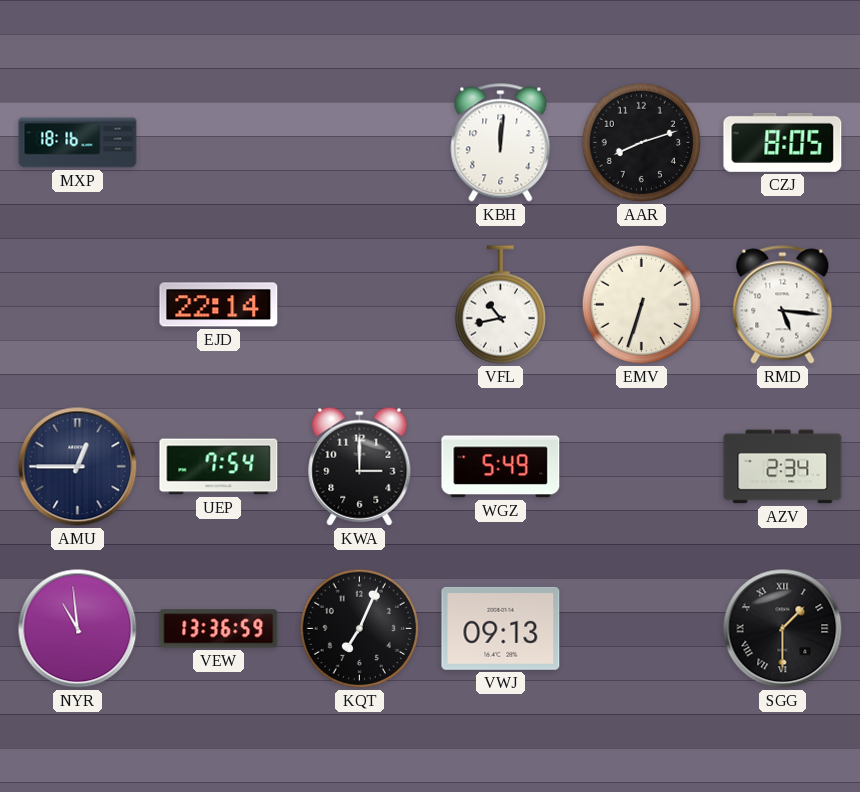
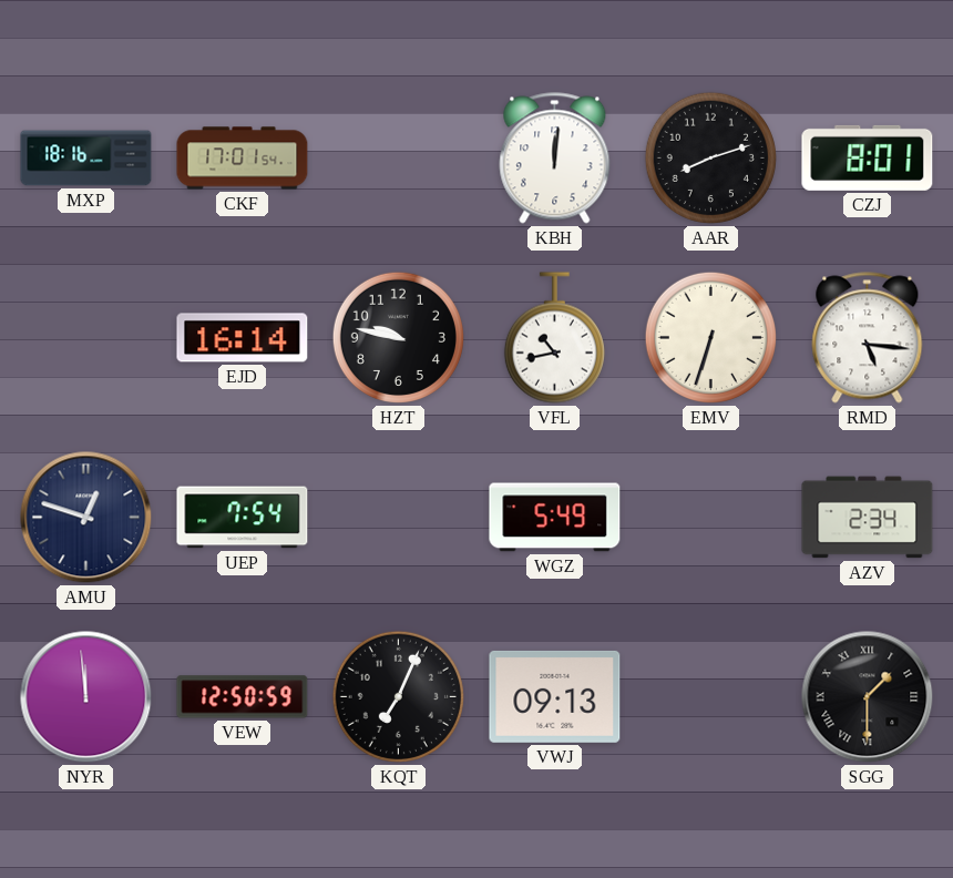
CKF: none -> 17:01 (243, 159)
CZJ: 8:05 -> 8:01 (868, 157)
EJD: 22:14 -> 16:14 (243, 338)
HZT: none -> 9:47 (398, 337)
AMU: 12:45 -> 12:48 (86, 518)
KWA: 3:00 -> none (360, 466)
NYR: 10:59 -> 11:59 (86, 697)
VEW: 13:36 -> 12:50 (243, 697)
